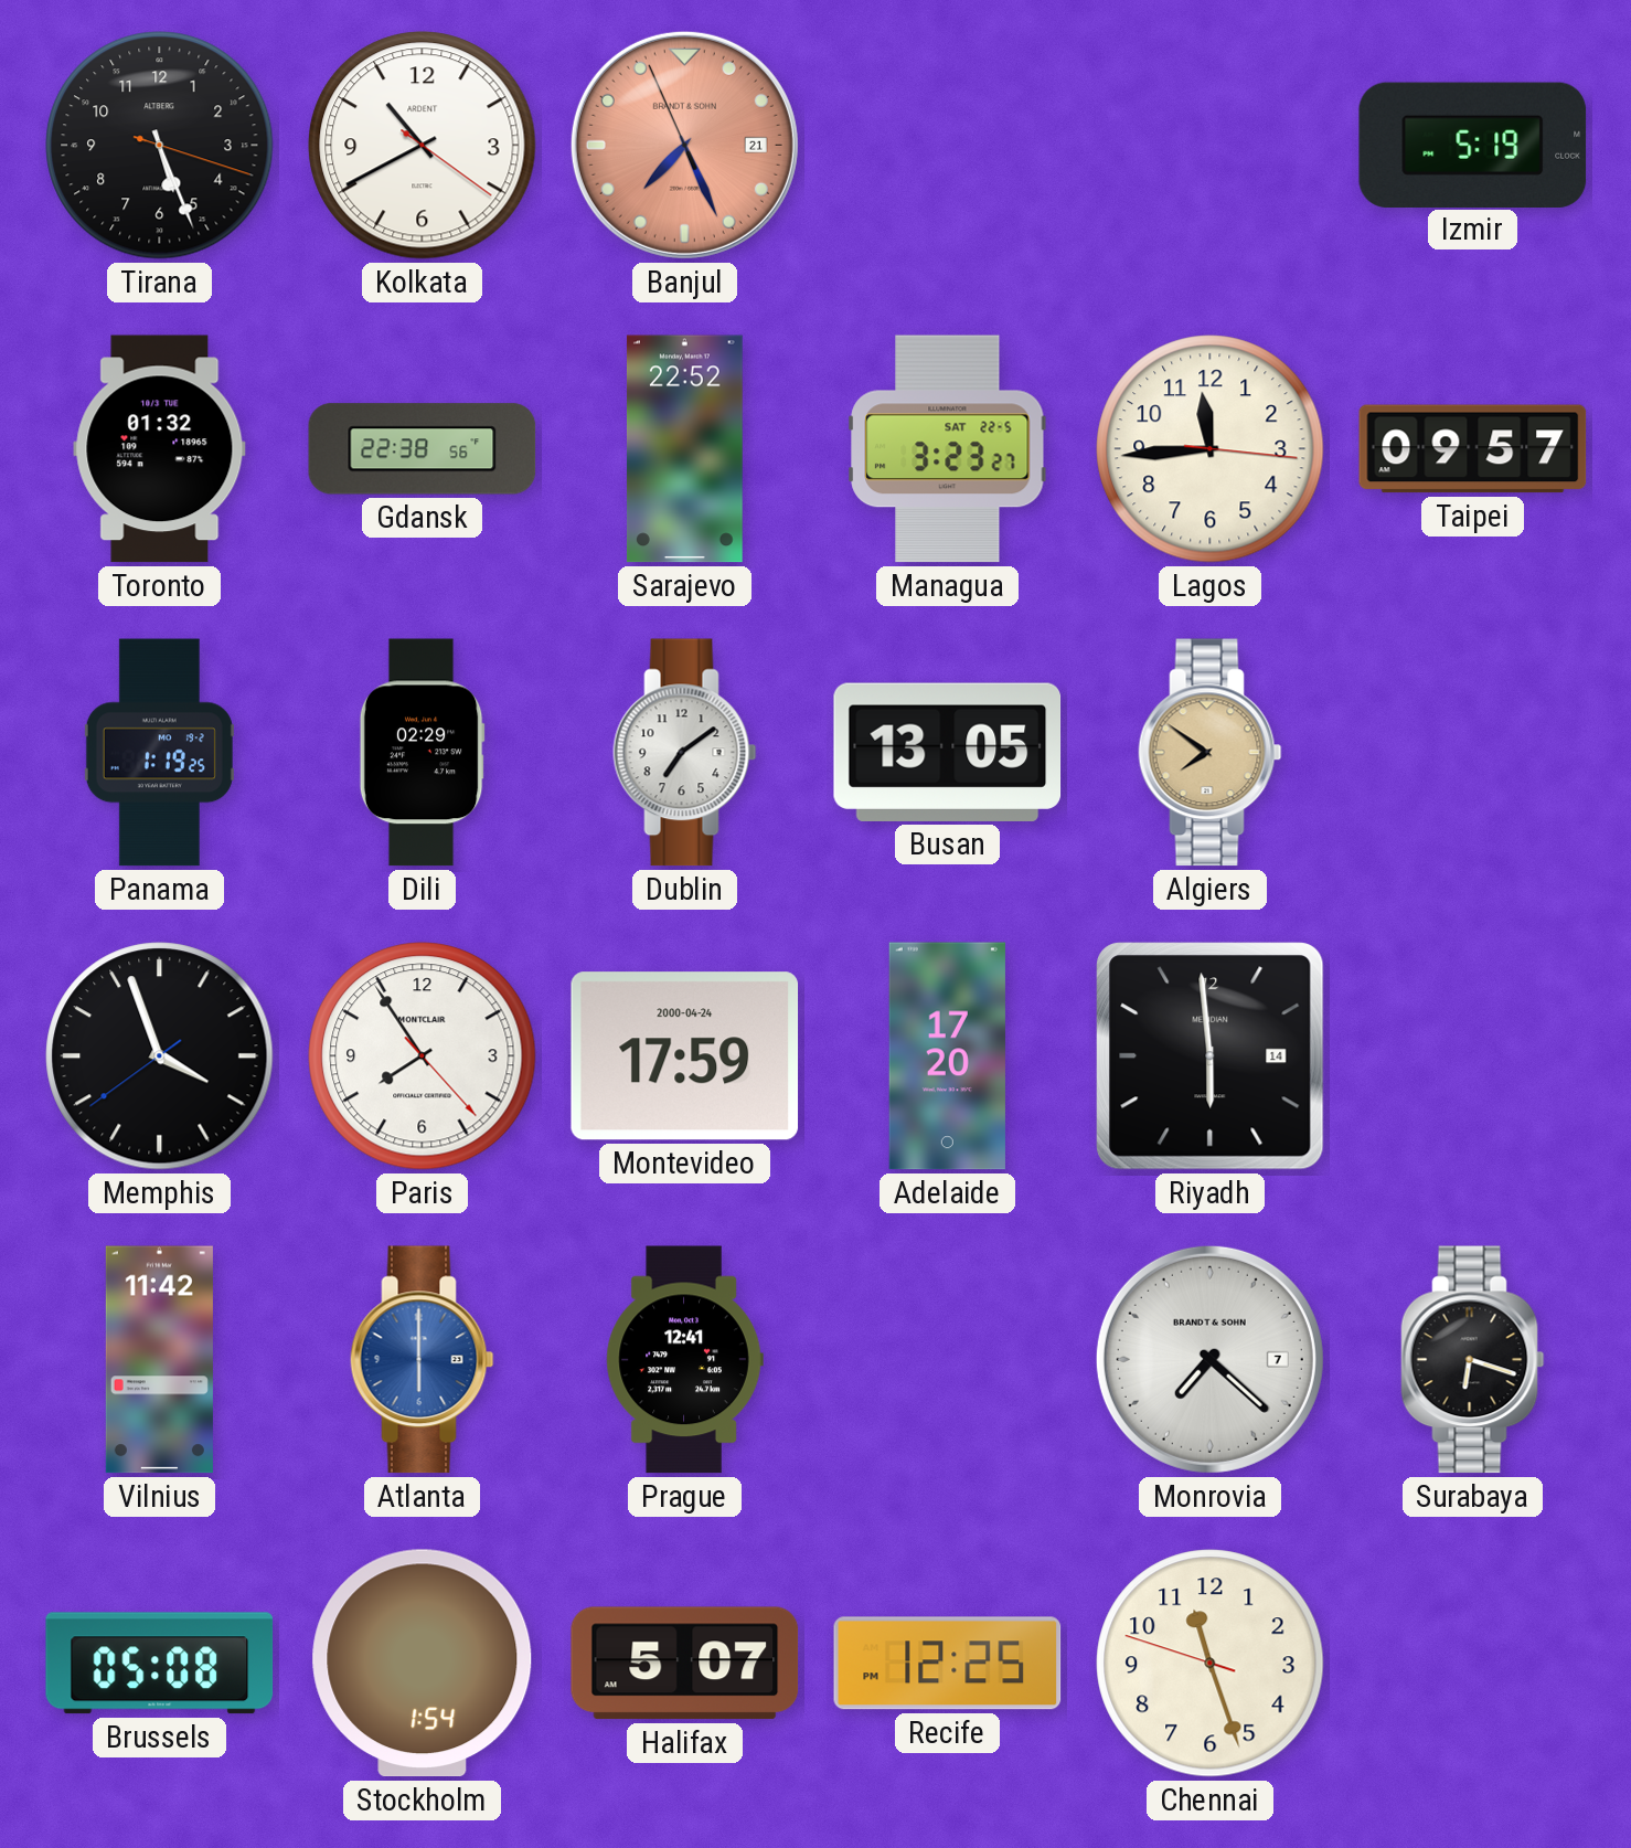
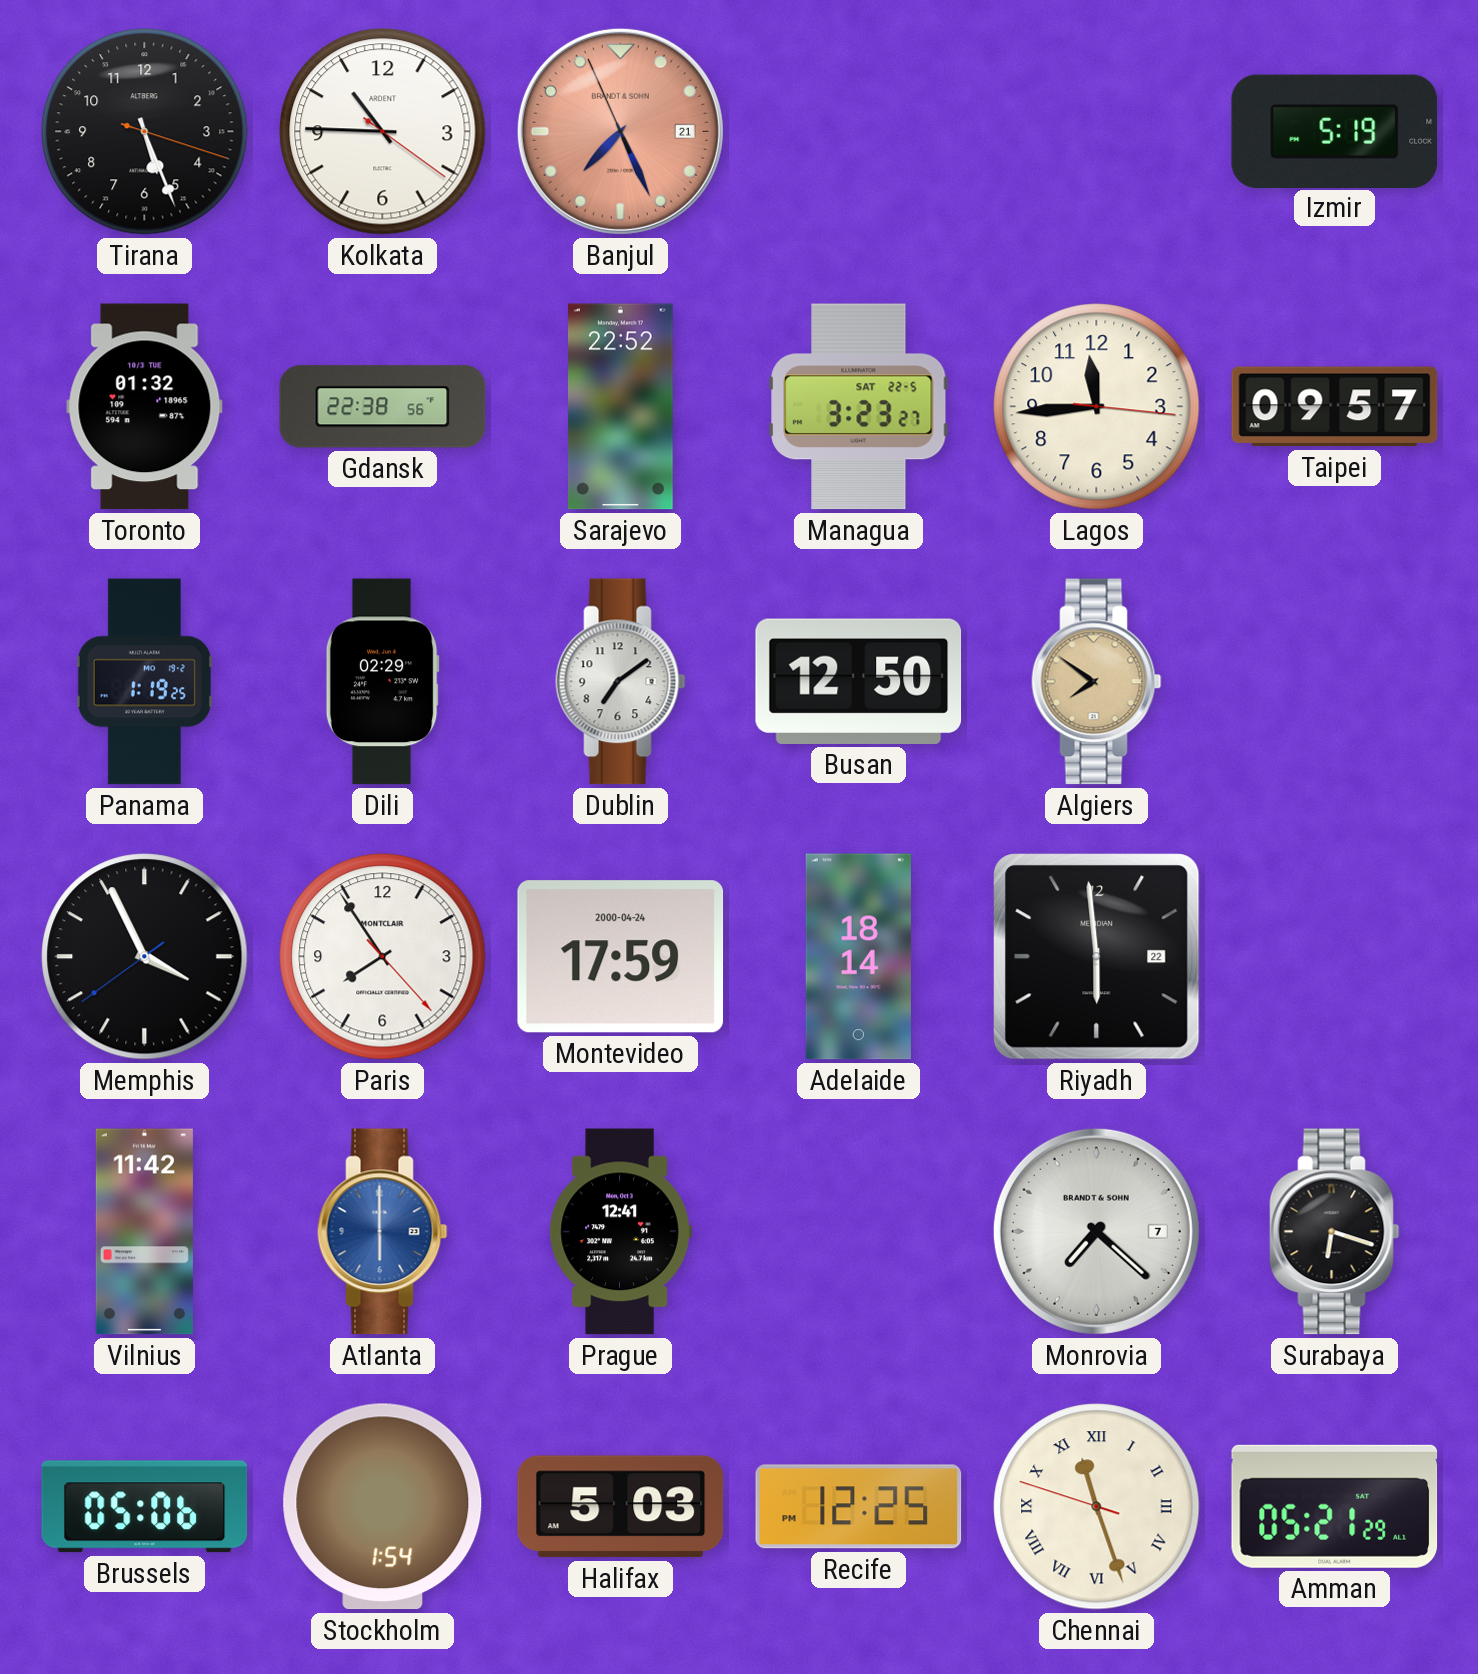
Kolkata: 10:40 -> 10:45 (383, 132)
Busan: 13:05 -> 12:50 (859, 681)
Memphis: 3:56 -> 3:55 (145, 957)
Adelaide: 17:20 -> 18:14 (858, 957)
Riyadh date: 14 -> 22 (1097, 957)
Brussels: 05:08 -> 05:06 (145, 1507)
Halifax: 5:07 -> 5:03 (621, 1507)
Chennai numerals: Arabic -> Roman (1097, 1507)
Amman: none -> 05:21 (1335, 1506)
